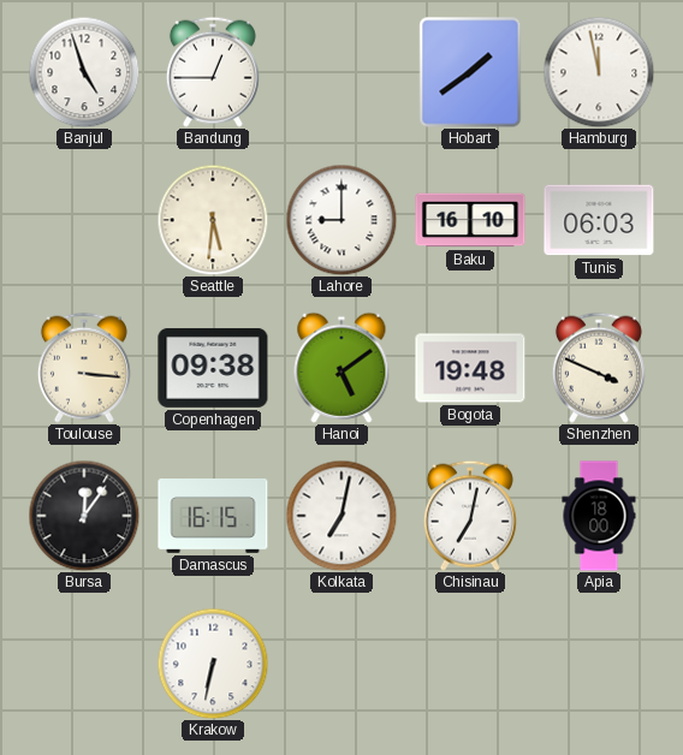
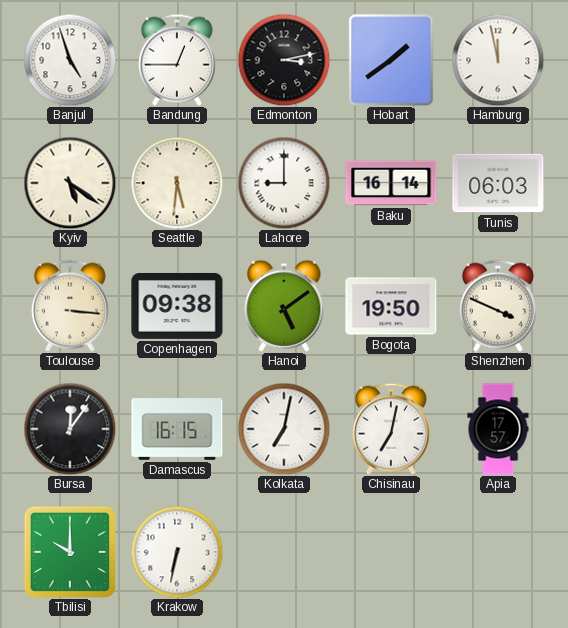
Edmonton: none -> 3:13 (284, 60)
Kyiv: none -> 5:21 (70, 183)
Baku: 16:10 -> 16:14 (391, 183)
Bogota: 19:48 -> 19:50 (391, 306)
Apia: 18:00 -> 17:57 (498, 429)
Tbilisi: none -> 10:00 (70, 552)
